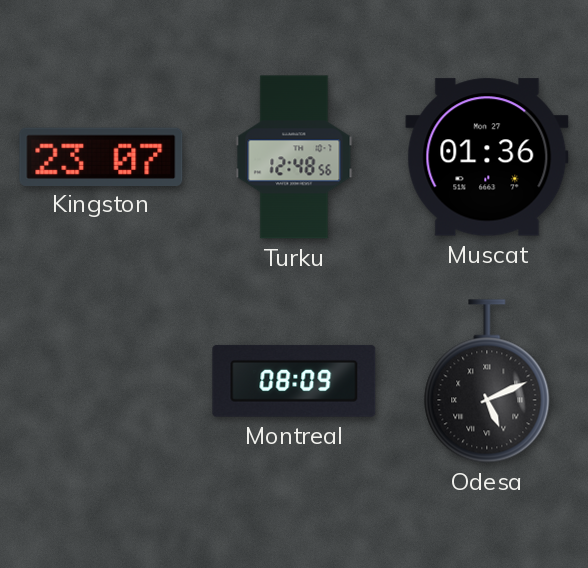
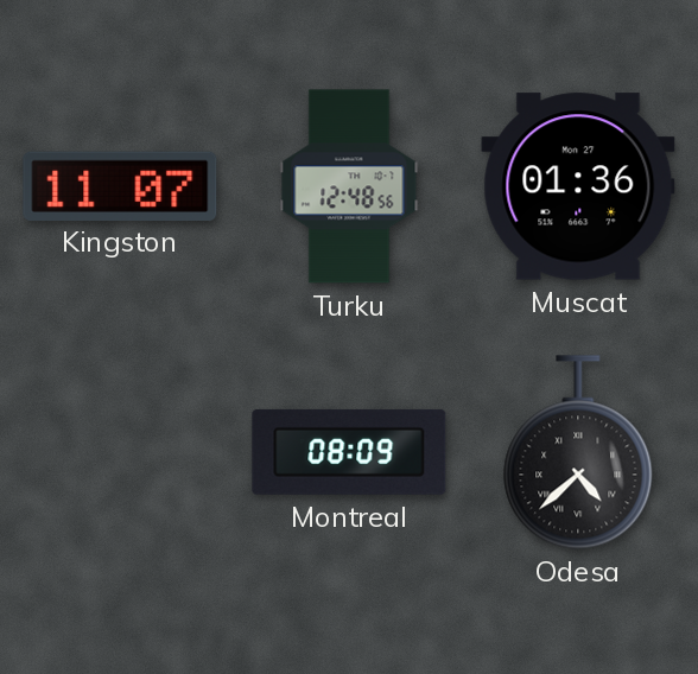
Kingston: 23:07 -> 11:07 (120, 185)
Odesa: 5:11 -> 4:38 (578, 452)
